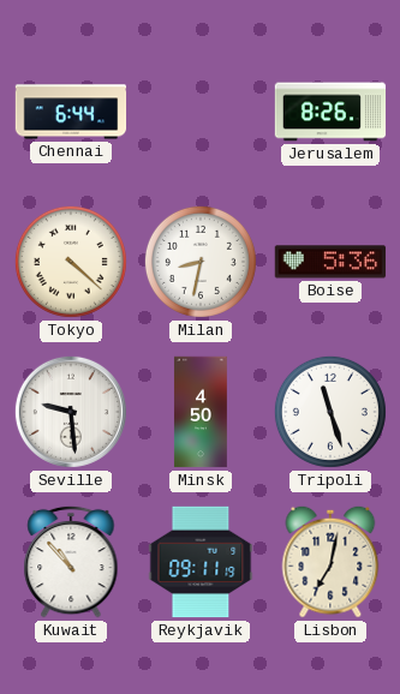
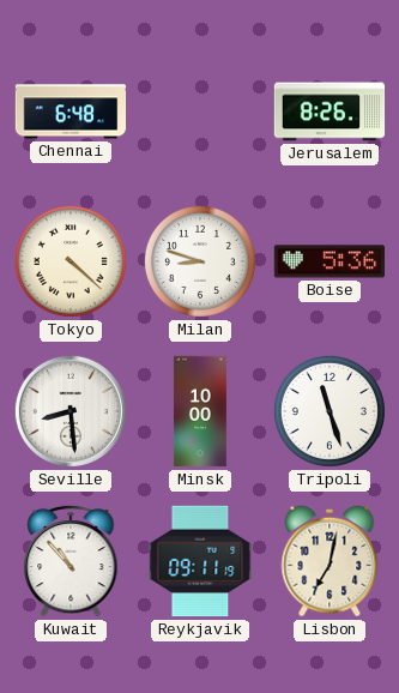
Chennai: 6:44 -> 6:48 (71, 112)
Milan: 8:32 -> 8:48 (200, 261)
Seville: 9:29 -> 8:29 (71, 411)
Minsk: 4:50 -> 10:00 (200, 411)
